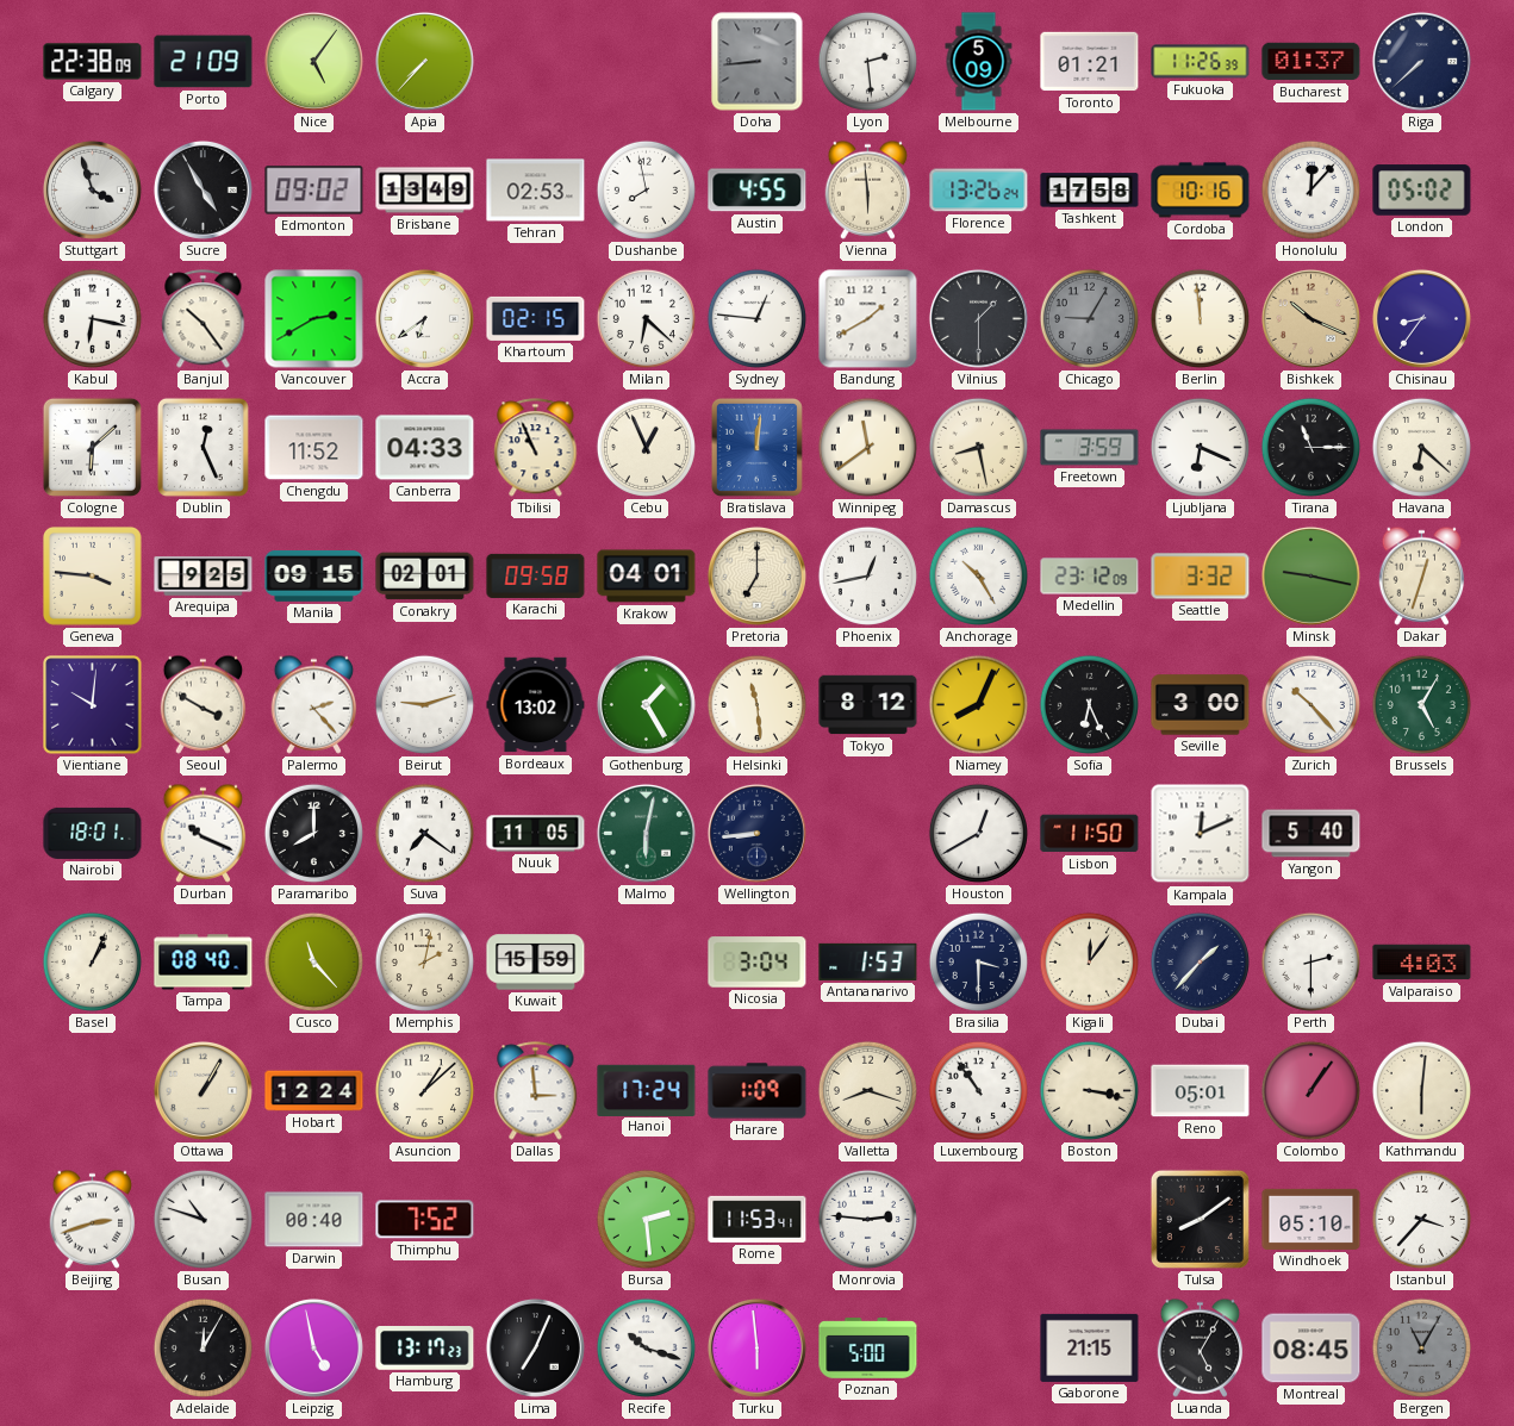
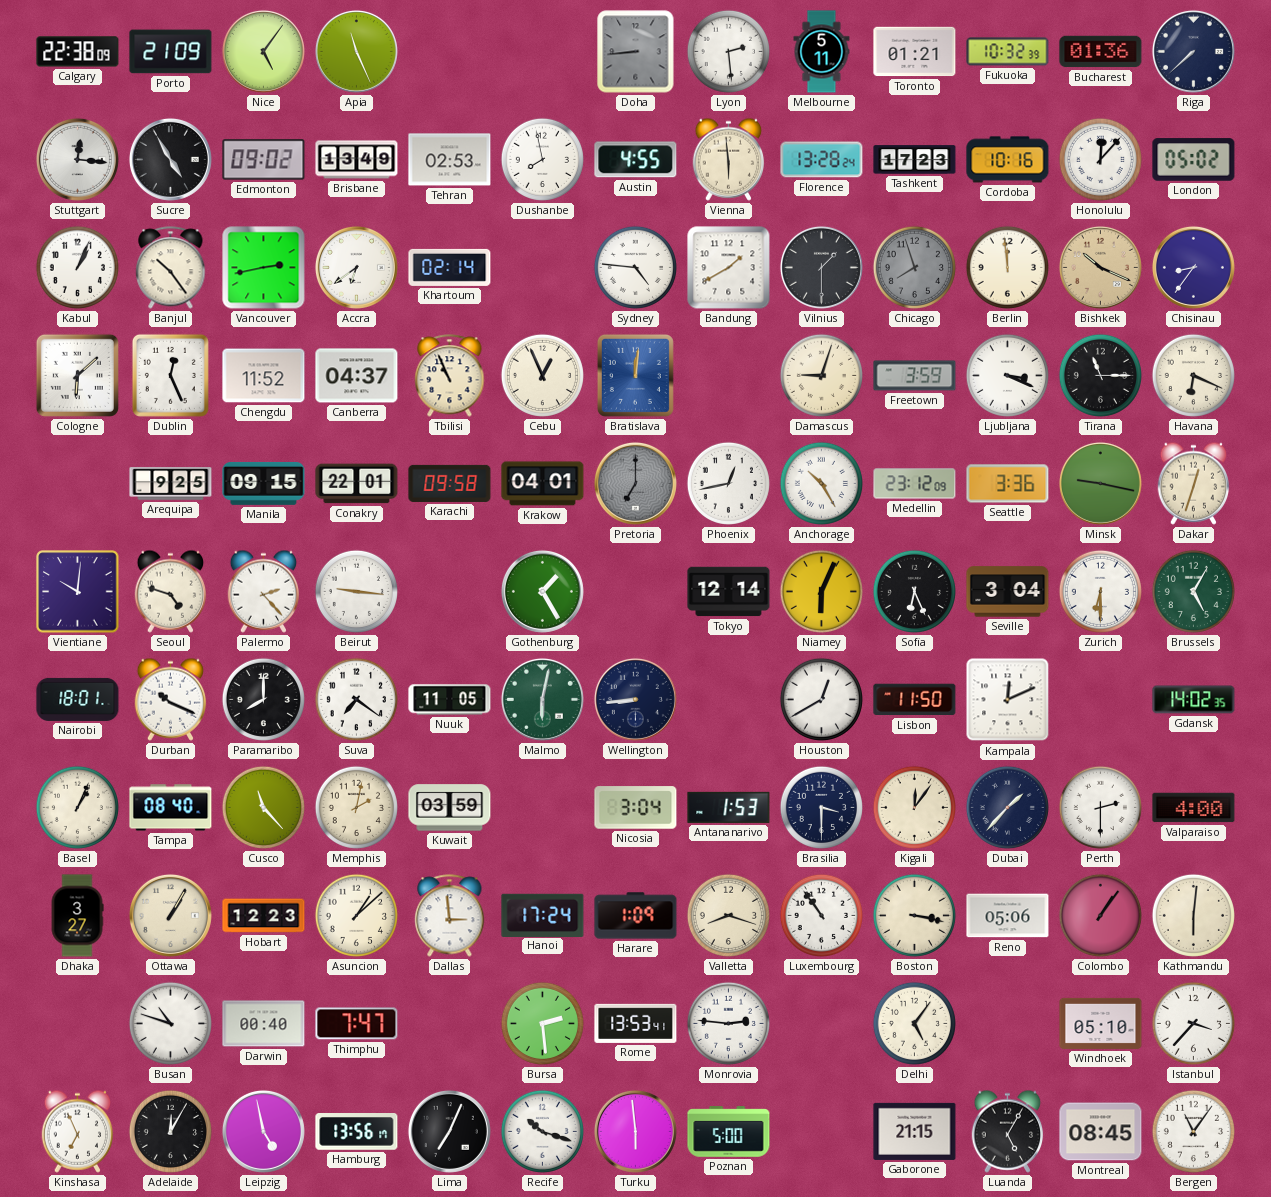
Apia: 7:37 -> 11:26 (356, 51)
Melbourne: 5:09 -> 5:11 (822, 52)
Fukuoka: 11:26 -> 10:32 (1008, 52)
Bucharest: 01:37 -> 01:36 (1101, 52)
Stuttgart: 3:57 -> 12:16 (77, 159)
Florence: 13:26 -> 13:28 (822, 160)
Tashkent: 17:58 -> 17:23 (915, 160)
Kabul: 6:17 -> 1:04 (77, 267)
Vancouver: 2:40 -> 2:43 (264, 268)
Khartoum: 02:15 -> 02:14 (450, 267)
Milan: 6:22 -> none (646, 318)
Sydney: 12:46 -> 4:46 (635, 267)
Chicago: 9:05 -> 7:57 (914, 267)
Canberra: 04:33 -> 04:37 (357, 376)
Winnipeg: 11:39 -> none (867, 447)
Damascus: 8:28 -> 9:03 (821, 375)
Ljubljana: 6:19 -> 3:19 (1007, 375)
Havana: 6:22 -> 6:19 (1193, 375)
Geneva: 3:46 -> none (92, 575)
Conakry: 02:01 -> 22:01 (357, 484)
Pretoria dial: cream -> grey (635, 483)
Seattle: 3:32 -> 3:36 (1008, 484)
Seoul: 3:50 -> 4:48 (171, 591)
Beirut: 9:12 -> 9:16 (356, 591)
Bordeaux: 13:02 -> none (536, 705)
Helsinki: 11:29 -> none (756, 704)
Tokyo: 8:12 -> 12:14 (729, 592)
Niamey: 8:04 -> 6:04 (821, 591)
Seville: 3:00 -> 3:04 (1008, 592)
Zurich: 10:23 -> 6:30 (1100, 591)
Yangon: 5:40 -> none (1311, 834)
Gdansk: none -> 14:02 (1194, 700)
Kuwait: 15:59 -> 03:59 (450, 808)
Valparaiso: 4:03 -> 4:00 (1194, 808)
Dhaka: none -> 3:27 (77, 916)
Hobart: 12:24 -> 12:23 (264, 916)
Reno: 05:01 -> 05:06 (1008, 916)
Beijing: 2:42 -> none (93, 1219)
Thimphu: 7:52 -> 7:47 (357, 1024)
Rome: 11:53 -> 13:53 (636, 1023)
Delhi: none -> 5:06 (914, 1023)
Tulsa: 8:09 -> none (1200, 1219)
Kinshasa: none -> 6:56 (78, 1131)
Hamburg: 13:17 -> 13:56 (357, 1132)
Bergen: 11:05 -> 11:06 (1193, 1131)
Bergen dial: grey -> white (1193, 1131)
